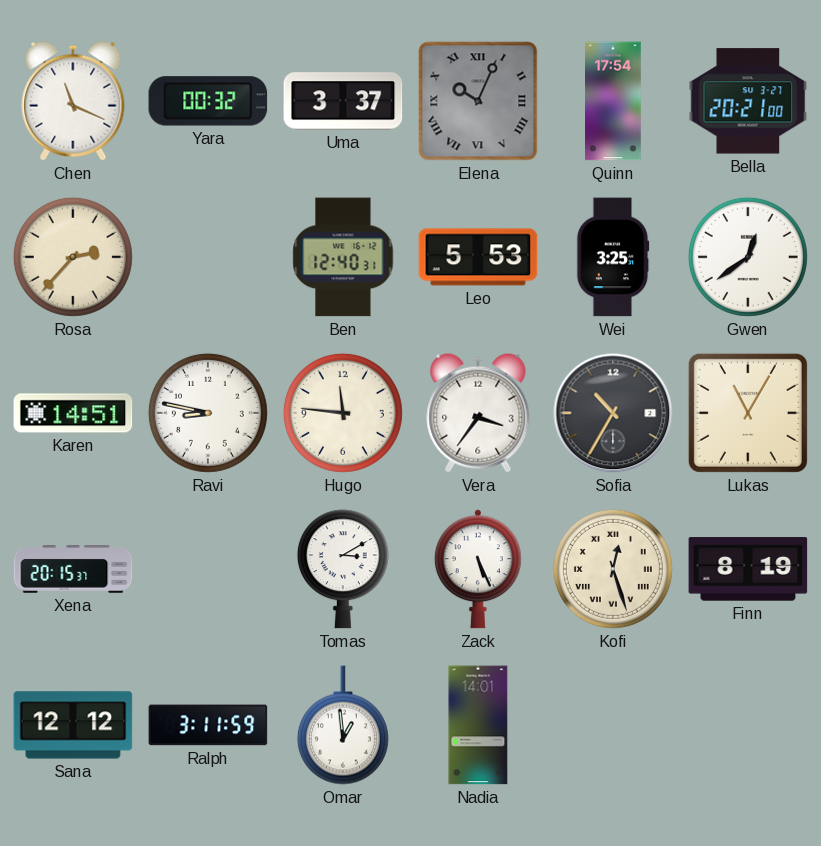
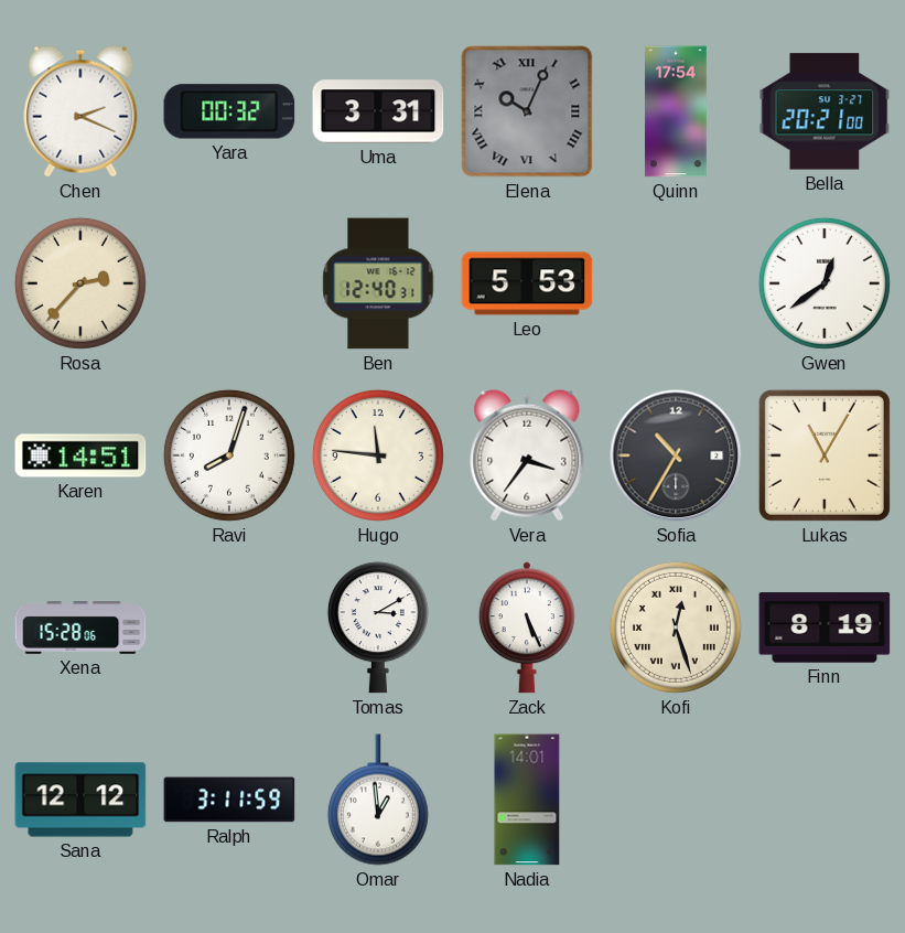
Chen: 11:19 -> 2:19 (80, 111)
Uma: 3:37 -> 3:31 (378, 111)
Wei: 3:25 -> none (613, 257)
Ravi: 8:47 -> 8:03 (229, 455)
Xena: 20:15 -> 15:28 (80, 629)
